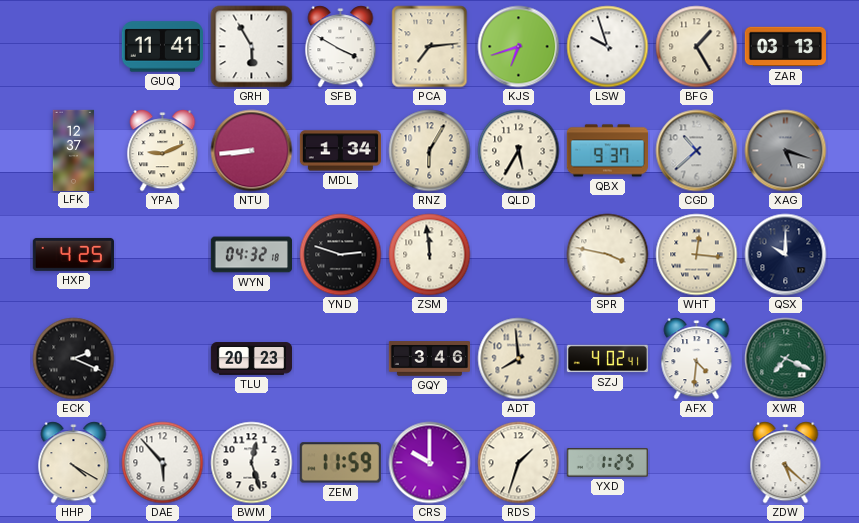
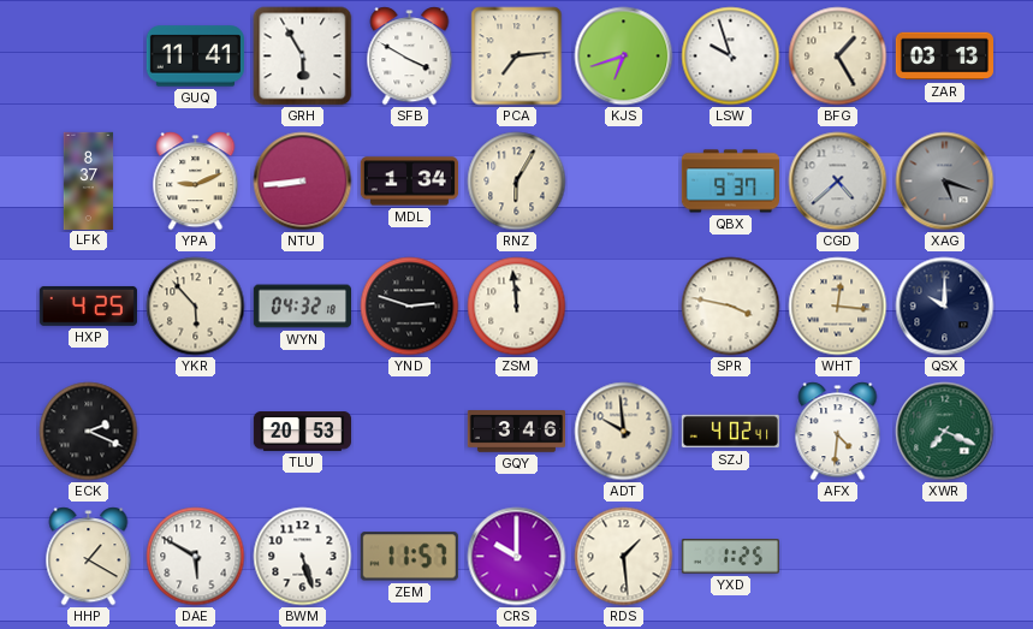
LFK: 12:37 -> 8:37 (89, 180)
QLD: 5:35 -> none (519, 151)
CGD: 10:38 -> 4:38 (838, 182)
YKR: none -> 5:53 (196, 307)
TLU: 20:23 -> 20:53 (302, 432)
ADT: 7:59 -> 9:59 (624, 432)
HHP: 4:20 -> 1:20 (89, 557)
DAE: 5:53 -> 5:50 (196, 557)
BWM: 12:27 -> 5:27 (303, 557)
ZEM: 11:59 -> 11:57 (409, 557)
RDS: 1:33 -> 1:29 (624, 557)
ZDW: 5:22 -> none (786, 463)
